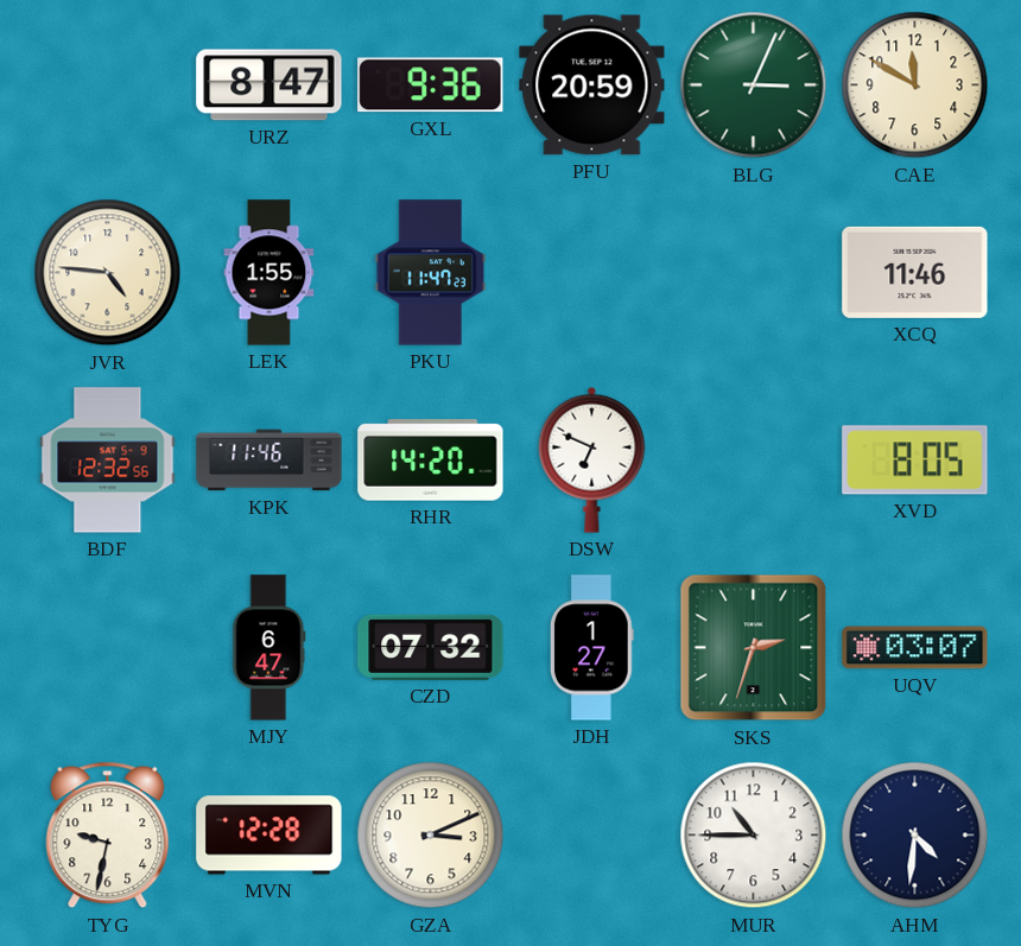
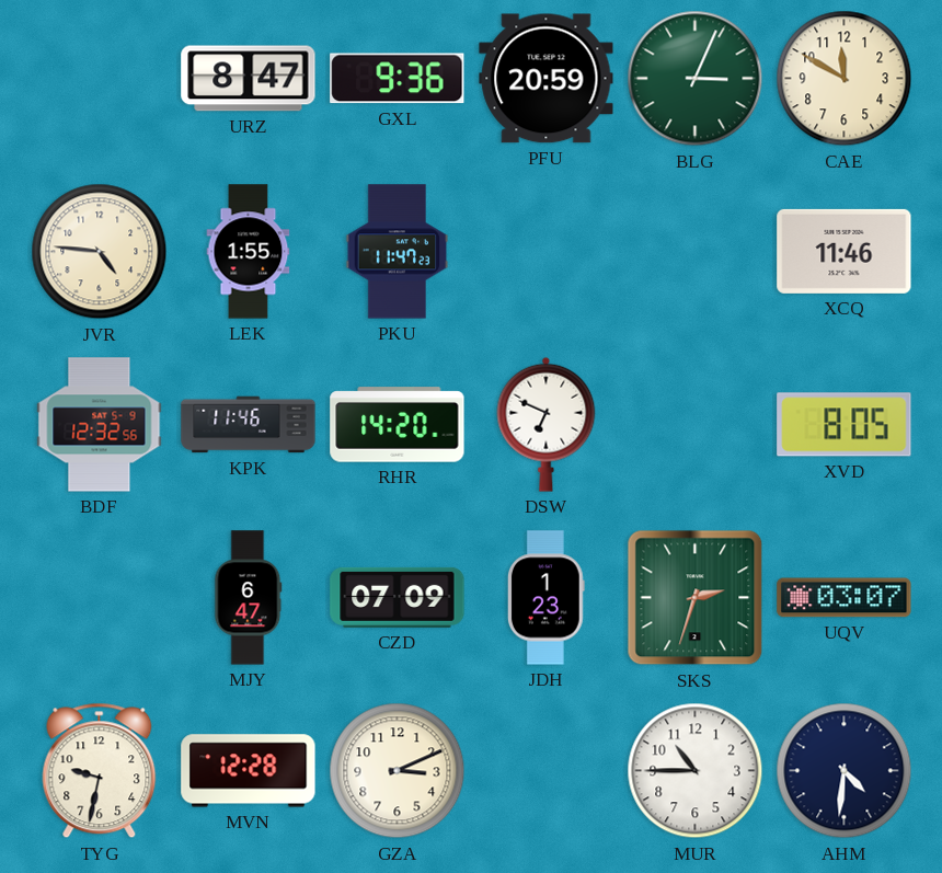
CZD: 07:32 -> 07:09 (398, 597)
JDH: 1:27 -> 1:23 (547, 598)
